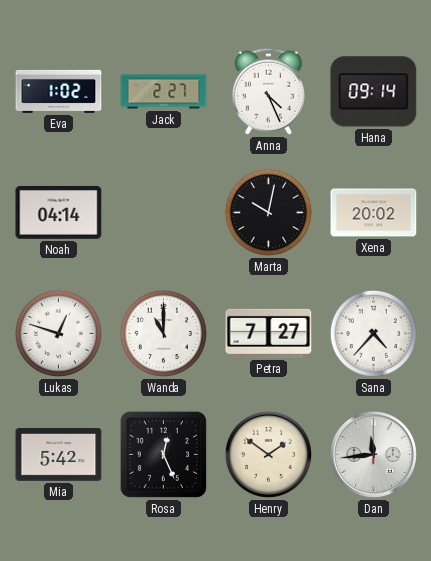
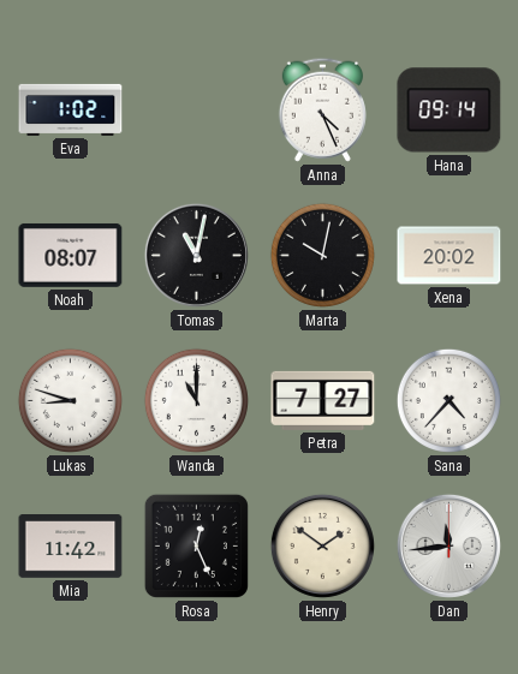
Jack: 2:27 -> none (164, 92)
Noah: 04:14 -> 08:07 (71, 255)
Tomas: none -> 11:02 (196, 255)
Lukas: 12:48 -> 8:48 (70, 400)
Mia: 5:42 -> 11:42 (71, 547)
